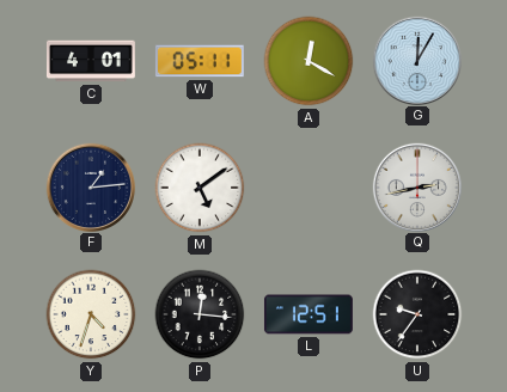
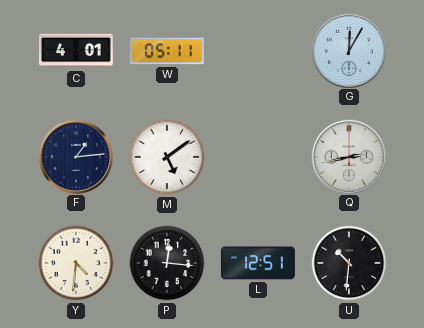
A: 12:20 -> none (309, 61)
Y: 4:33 -> 4:31 (76, 263)
U: 9:36 -> 10:31 (349, 263)
